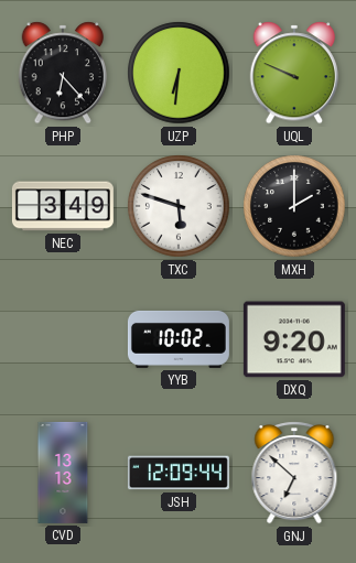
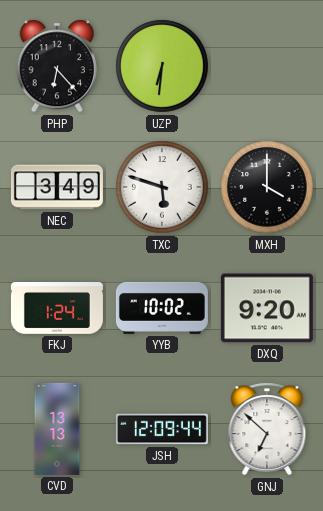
UQL: 9:49 -> none (294, 73)
MXH: 2:00 -> 4:00 (267, 187)
FKJ: none -> 1:24 (57, 309)
